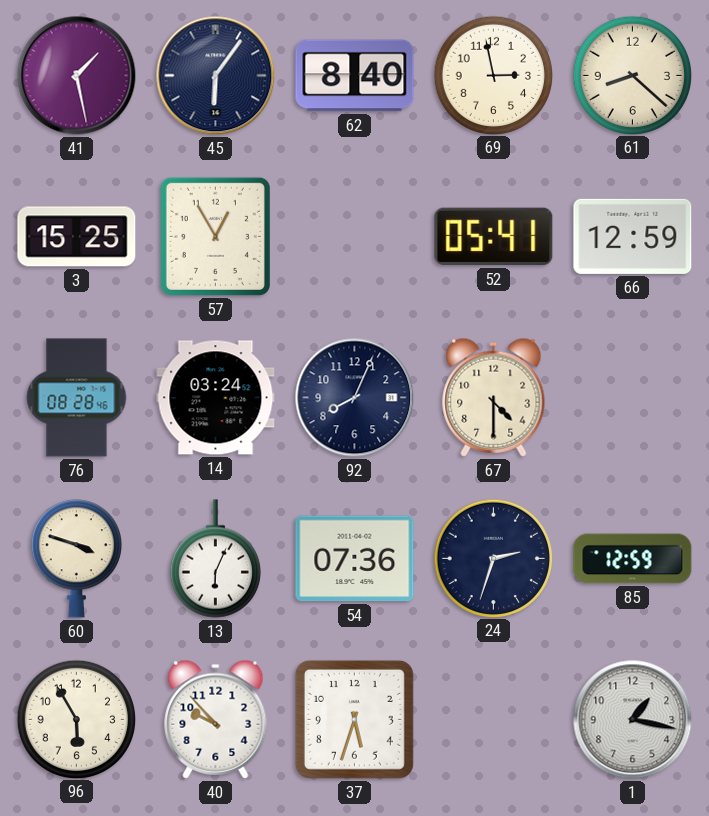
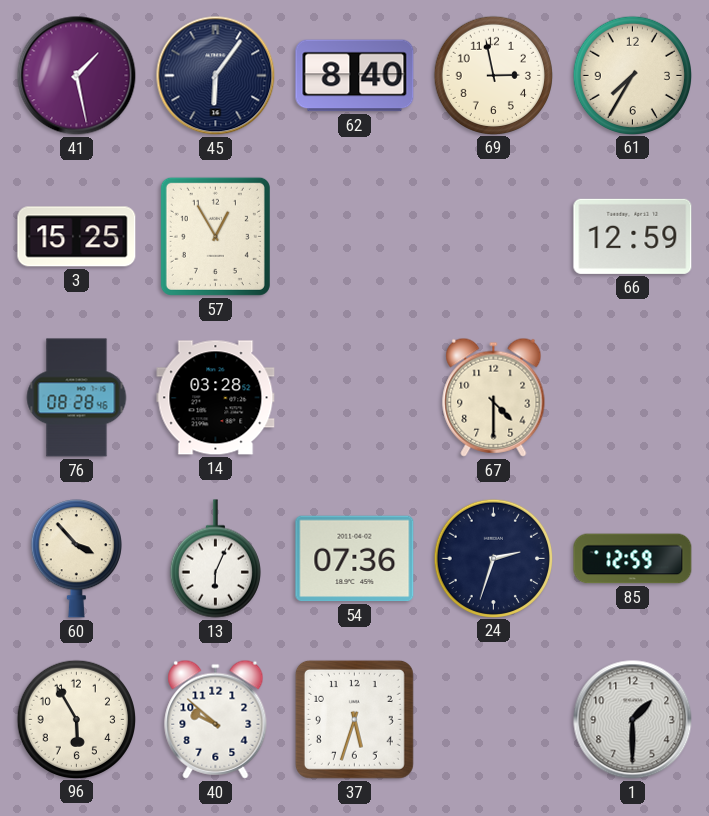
61: 8:22 -> 7:35 (632, 75)
52: 05:41 -> none (494, 237)
14: 03:24 -> 03:28 (216, 398)
92: 8:04 -> none (355, 398)
60: 3:48 -> 3:53 (76, 559)
40: 9:53 -> 9:52 (216, 719)
1: 1:17 -> 1:30 (633, 720)
